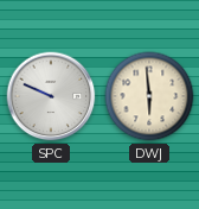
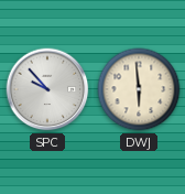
SPC: 9:49 -> 9:53 (47, 89)
